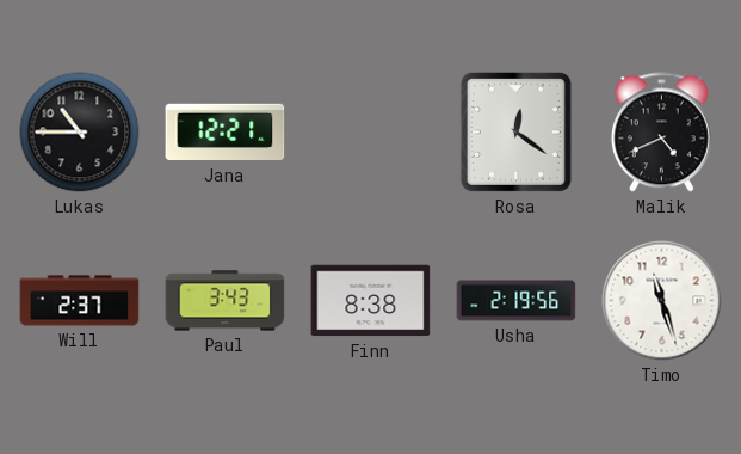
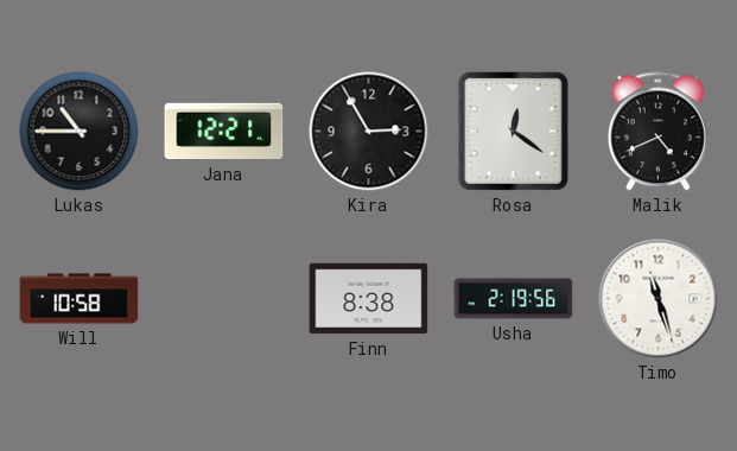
Kira: none -> 2:55 (369, 132)
Will: 2:37 -> 10:58 (80, 299)
Paul: 3:43 -> none (226, 301)
